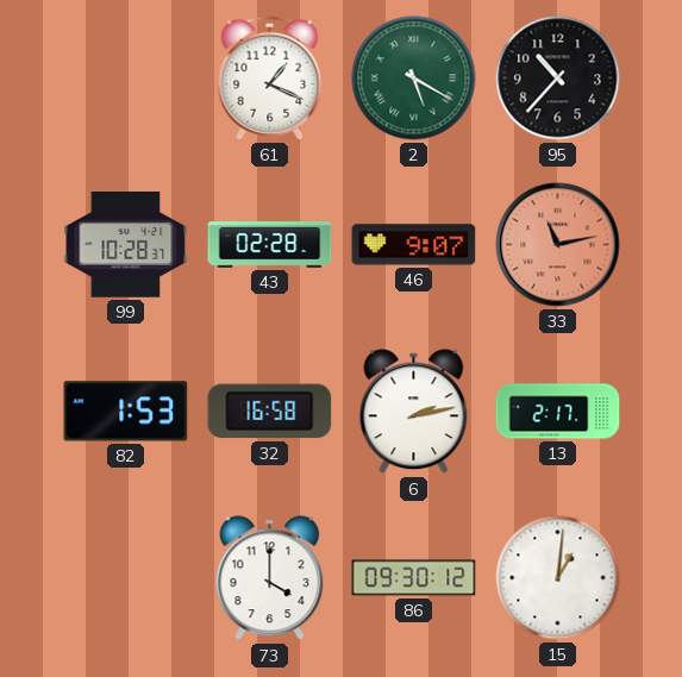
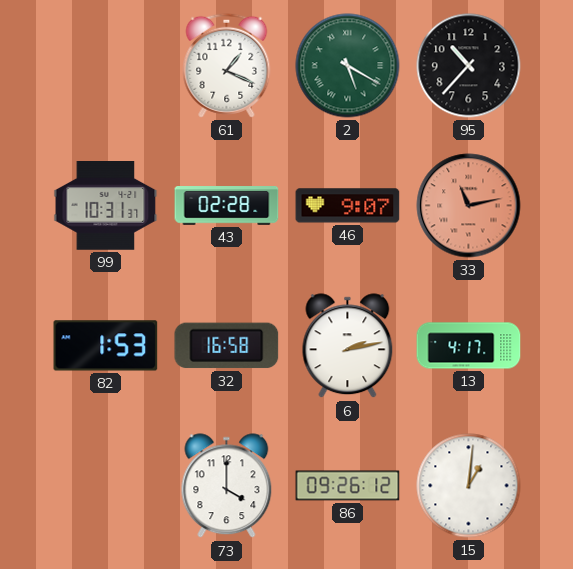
99: 10:28 -> 10:31 (106, 206)
13: 2:17 -> 4:17 (469, 346)
86: 09:30 -> 09:26 (348, 486)
